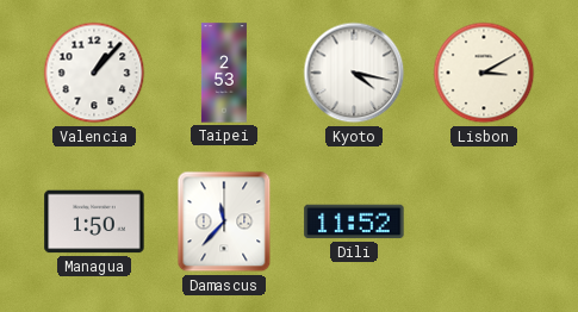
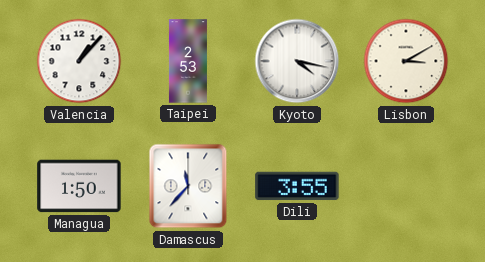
Dili: 11:52 -> 3:55 (297, 186)
